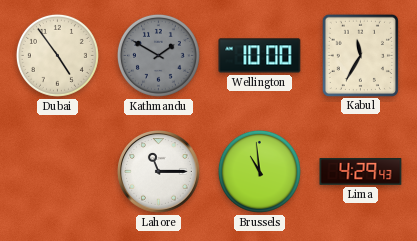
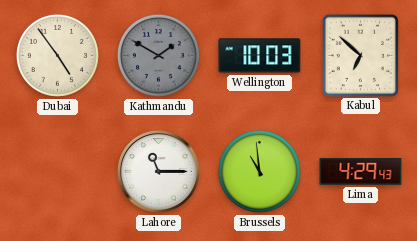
Wellington: 10:00 -> 10:03 (260, 56)
Kabul: 11:35 -> 6:52 (360, 55)
